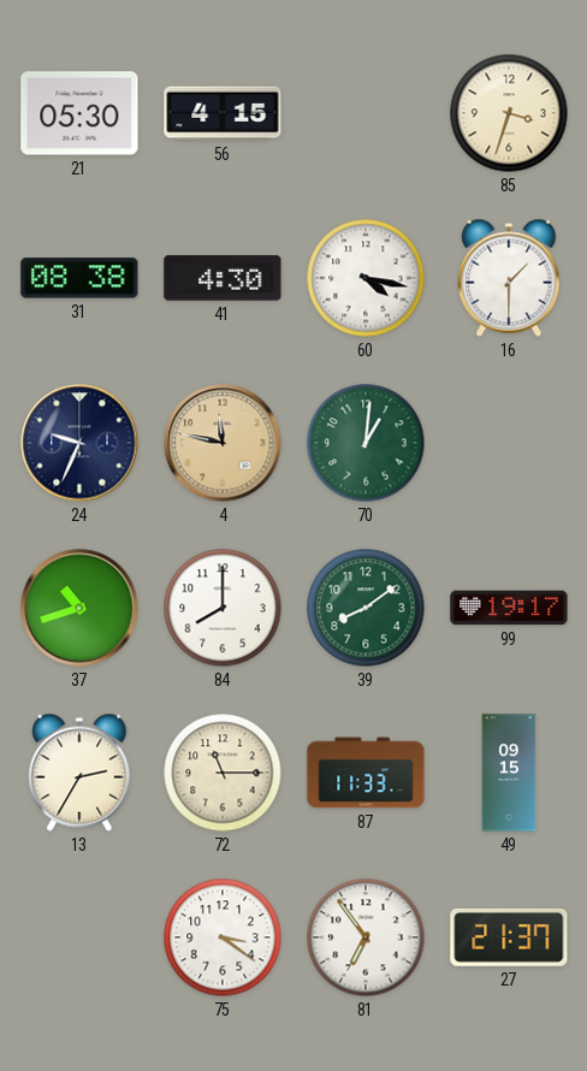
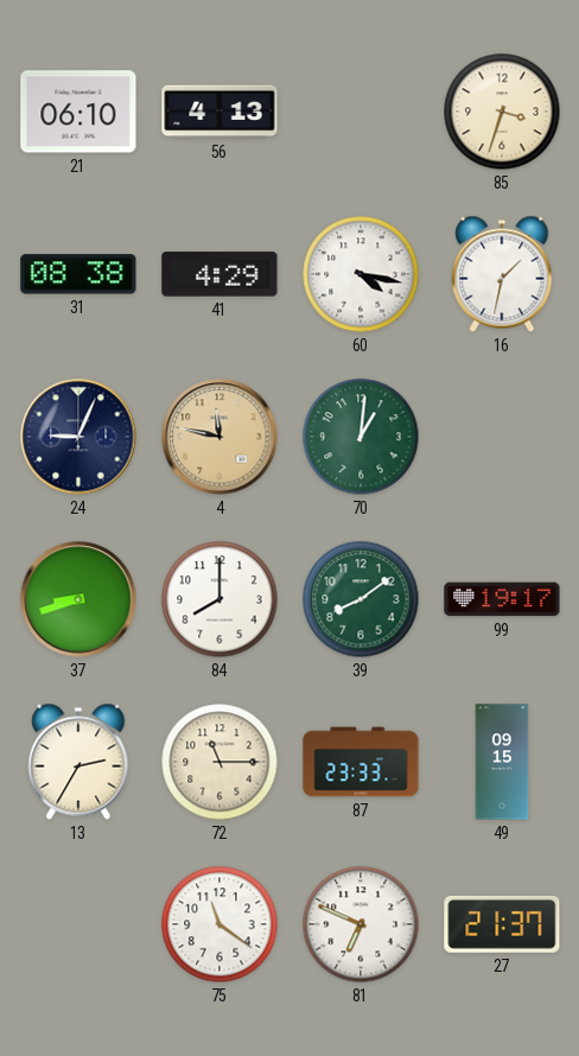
21: 05:30 -> 06:10 (78, 112)
56: 4:15 -> 4:13 (219, 112)
41: 4:30 -> 4:29 (219, 274)
16: 1:30 -> 1:32 (502, 274)
24: 9:34 -> 9:04 (78, 437)
37: 10:42 -> 8:42 (78, 599)
87: 11:33 -> 23:33 (361, 762)
75: 3:21 -> 11:21 (219, 924)
81: 6:54 -> 6:49 (361, 924)
